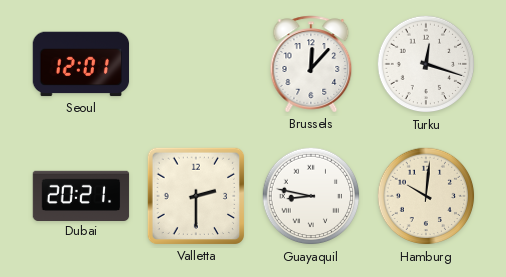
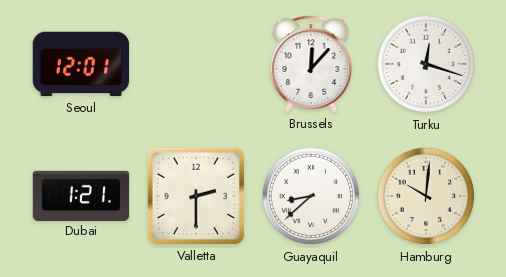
Dubai: 20:21 -> 1:21 (81, 195)
Guayaquil: 8:47 -> 8:38 (311, 196)
